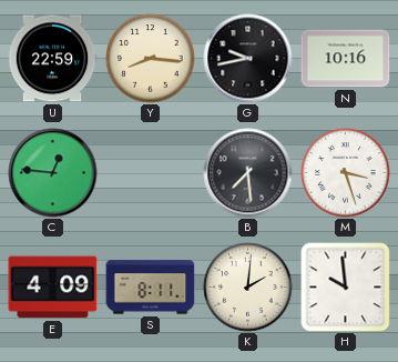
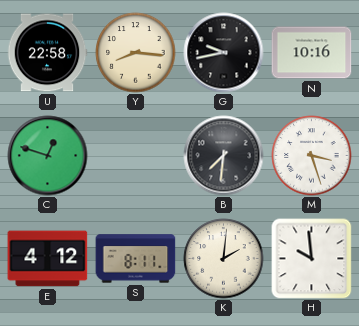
U: 22:59 -> 22:58 (47, 53)
C: 12:46 -> 12:48 (48, 156)
B: 7:29 -> 7:31 (224, 156)
E: 4:09 -> 4:12 (48, 259)
